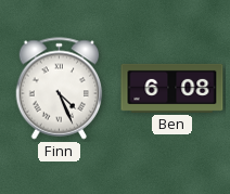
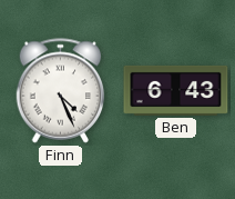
Ben: 6:08 -> 6:43 (176, 90)
